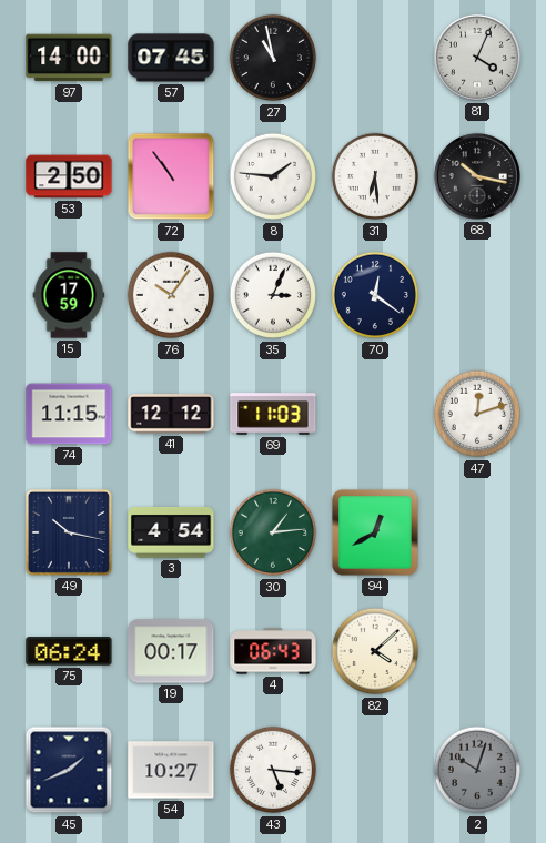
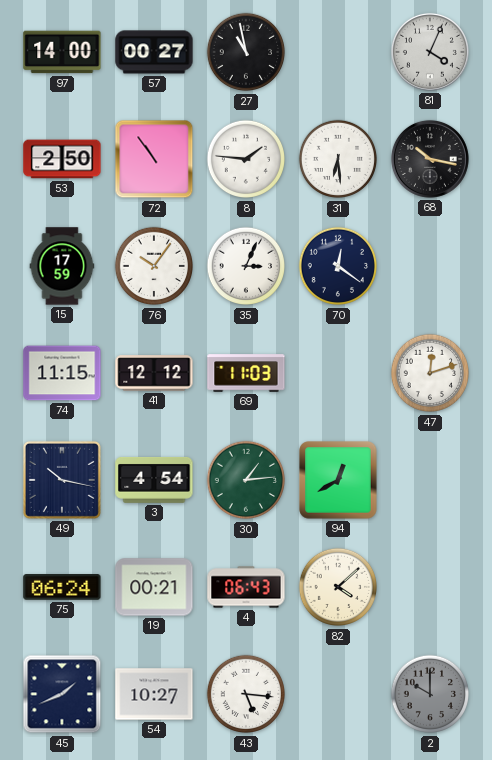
57: 07:45 -> 00:27 (154, 52)
19: 00:17 -> 00:21 (154, 587)
2: 10:03 -> 10:00 (430, 694)
